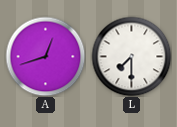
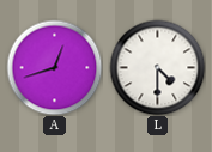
L: 7:30 -> 4:30 (157, 67)
